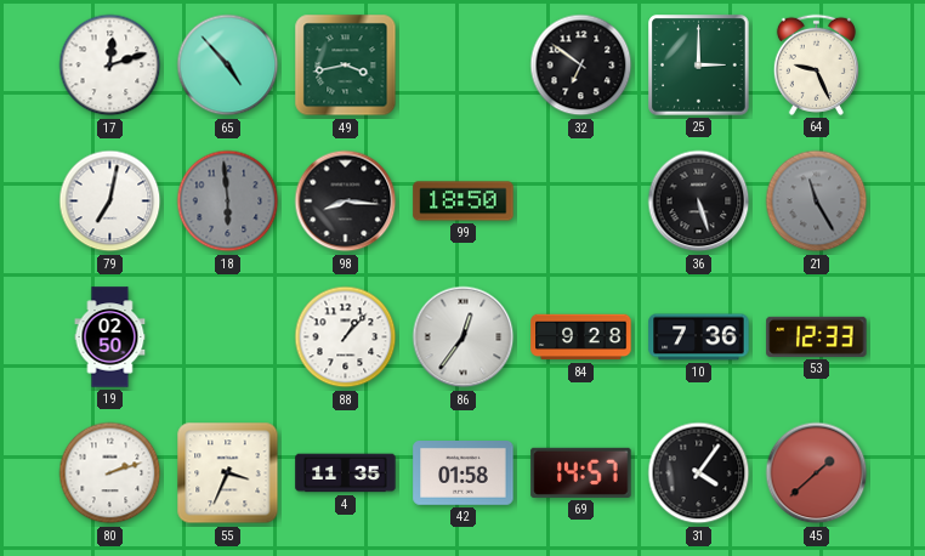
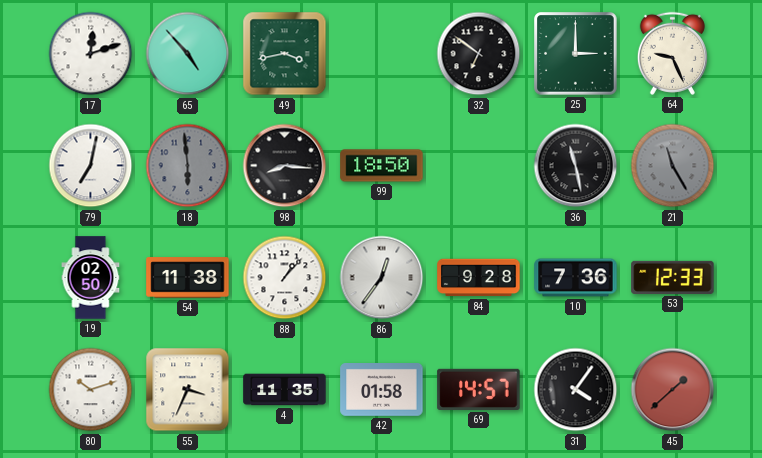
36: 5:27 -> 11:28 (576, 166)
54: none -> 11:38 (188, 278)
80: 2:12 -> 10:12 (91, 390)
